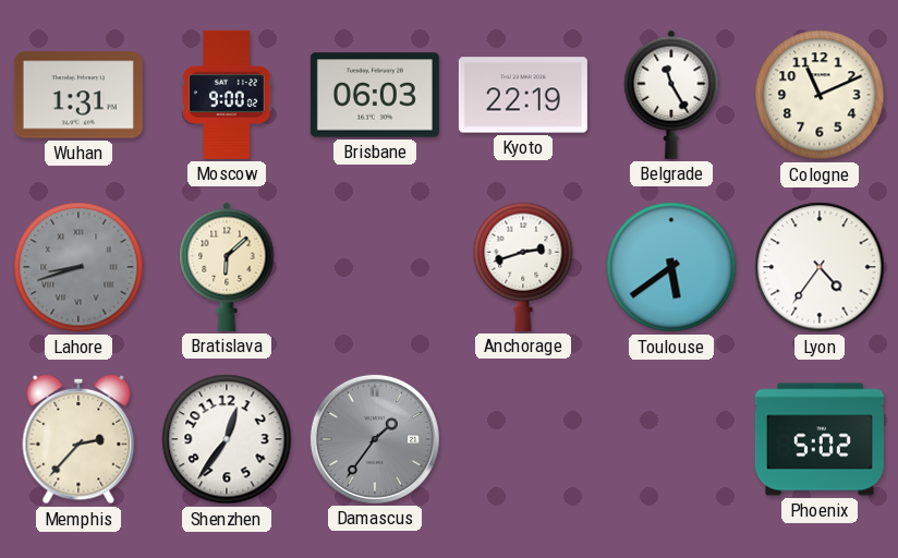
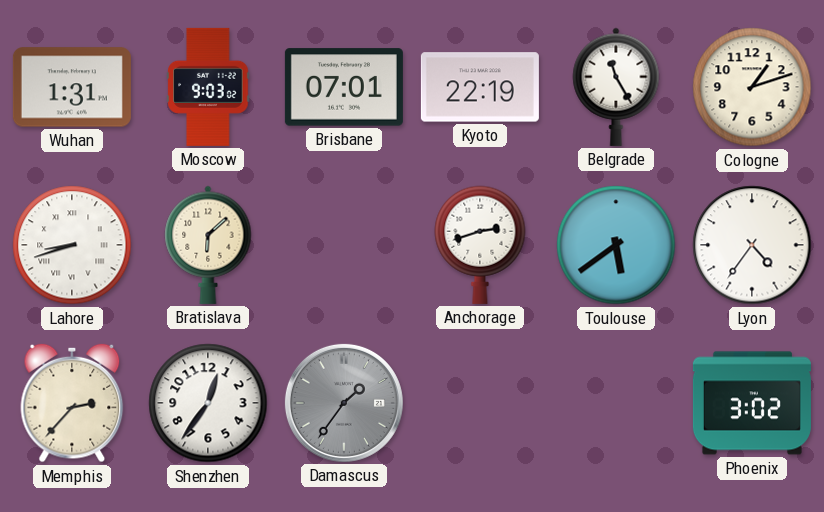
Moscow: 9:00 -> 9:03 (208, 87)
Brisbane: 06:03 -> 07:01 (344, 87)
Cologne: 11:11 -> 1:12 (752, 87)
Lahore dial: grey -> white (72, 245)
Phoenix: 5:02 -> 3:02 (752, 403)
